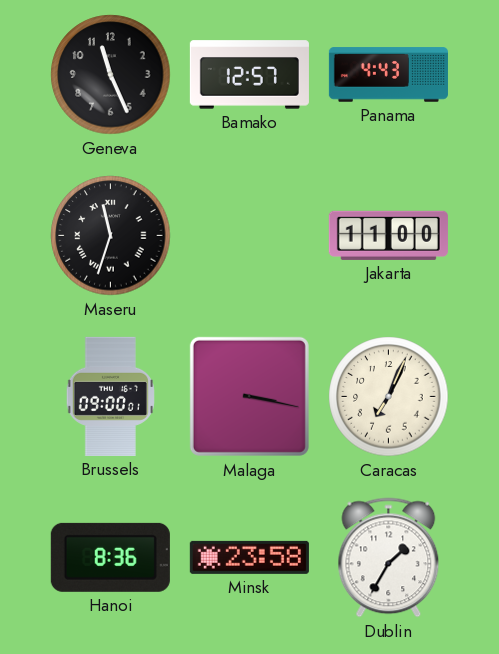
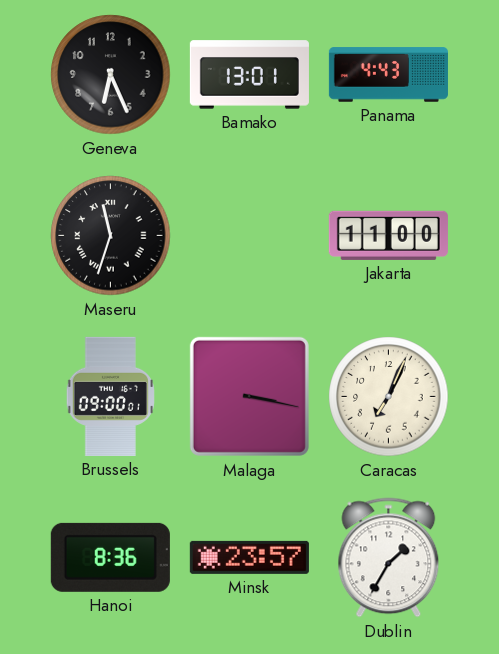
Geneva: 11:26 -> 6:26 (111, 75)
Bamako: 12:57 -> 13:01 (249, 75)
Minsk: 23:58 -> 23:57 (249, 557)
